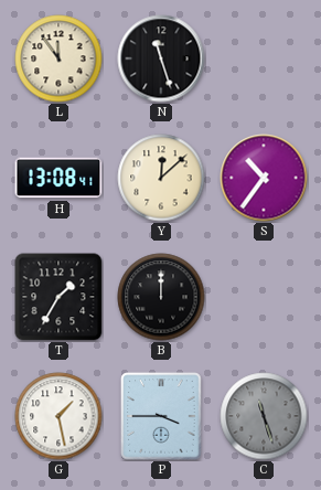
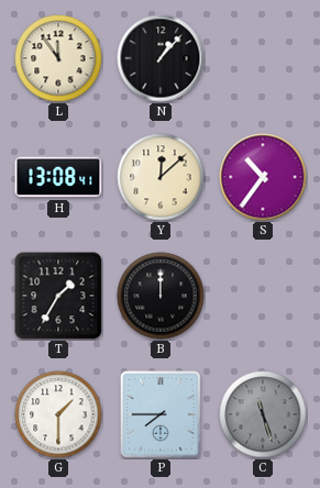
N: 11:27 -> 1:07 (161, 58)
G: 1:28 -> 1:30 (58, 414)
P: 3:45 -> 7:45 (161, 414)
